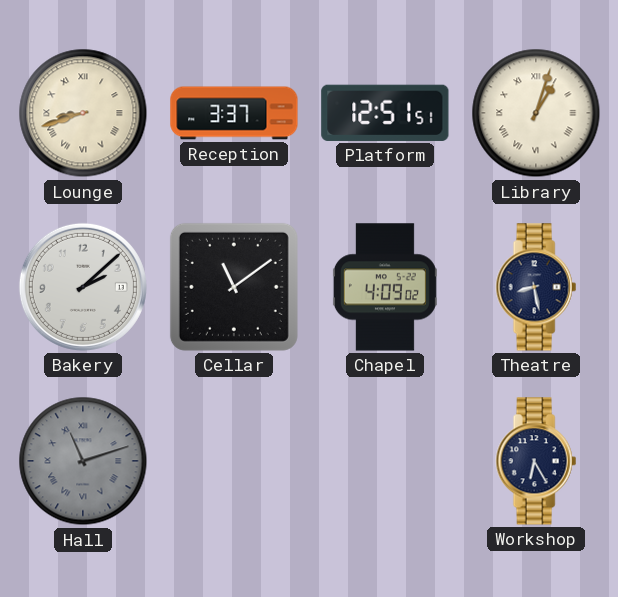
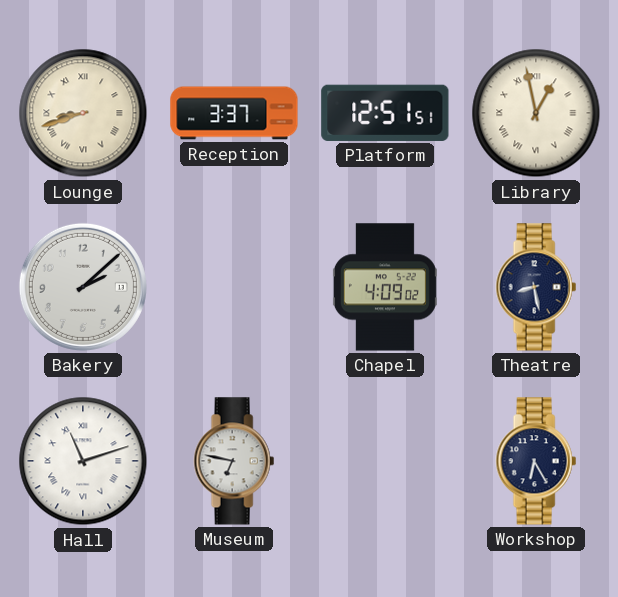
Library: 1:03 -> 12:58 (536, 113)
Cellar: 11:09 -> none (234, 287)
Hall dial: grey -> white (83, 461)
Museum: none -> 6:47 (234, 461)
